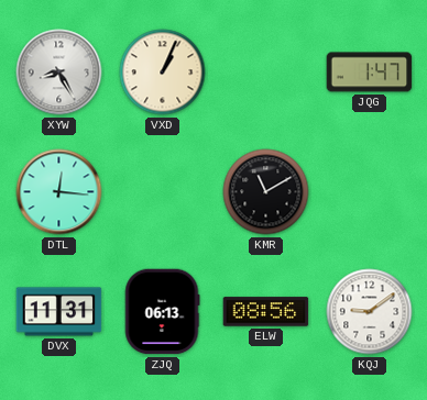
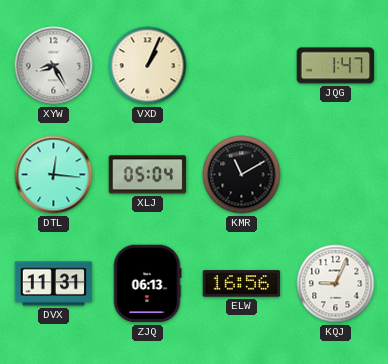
XLJ: none -> 05:04 (148, 175)
ELW: 08:56 -> 16:56 (242, 284)
KQJ: 9:09 -> 9:04 (336, 284)
